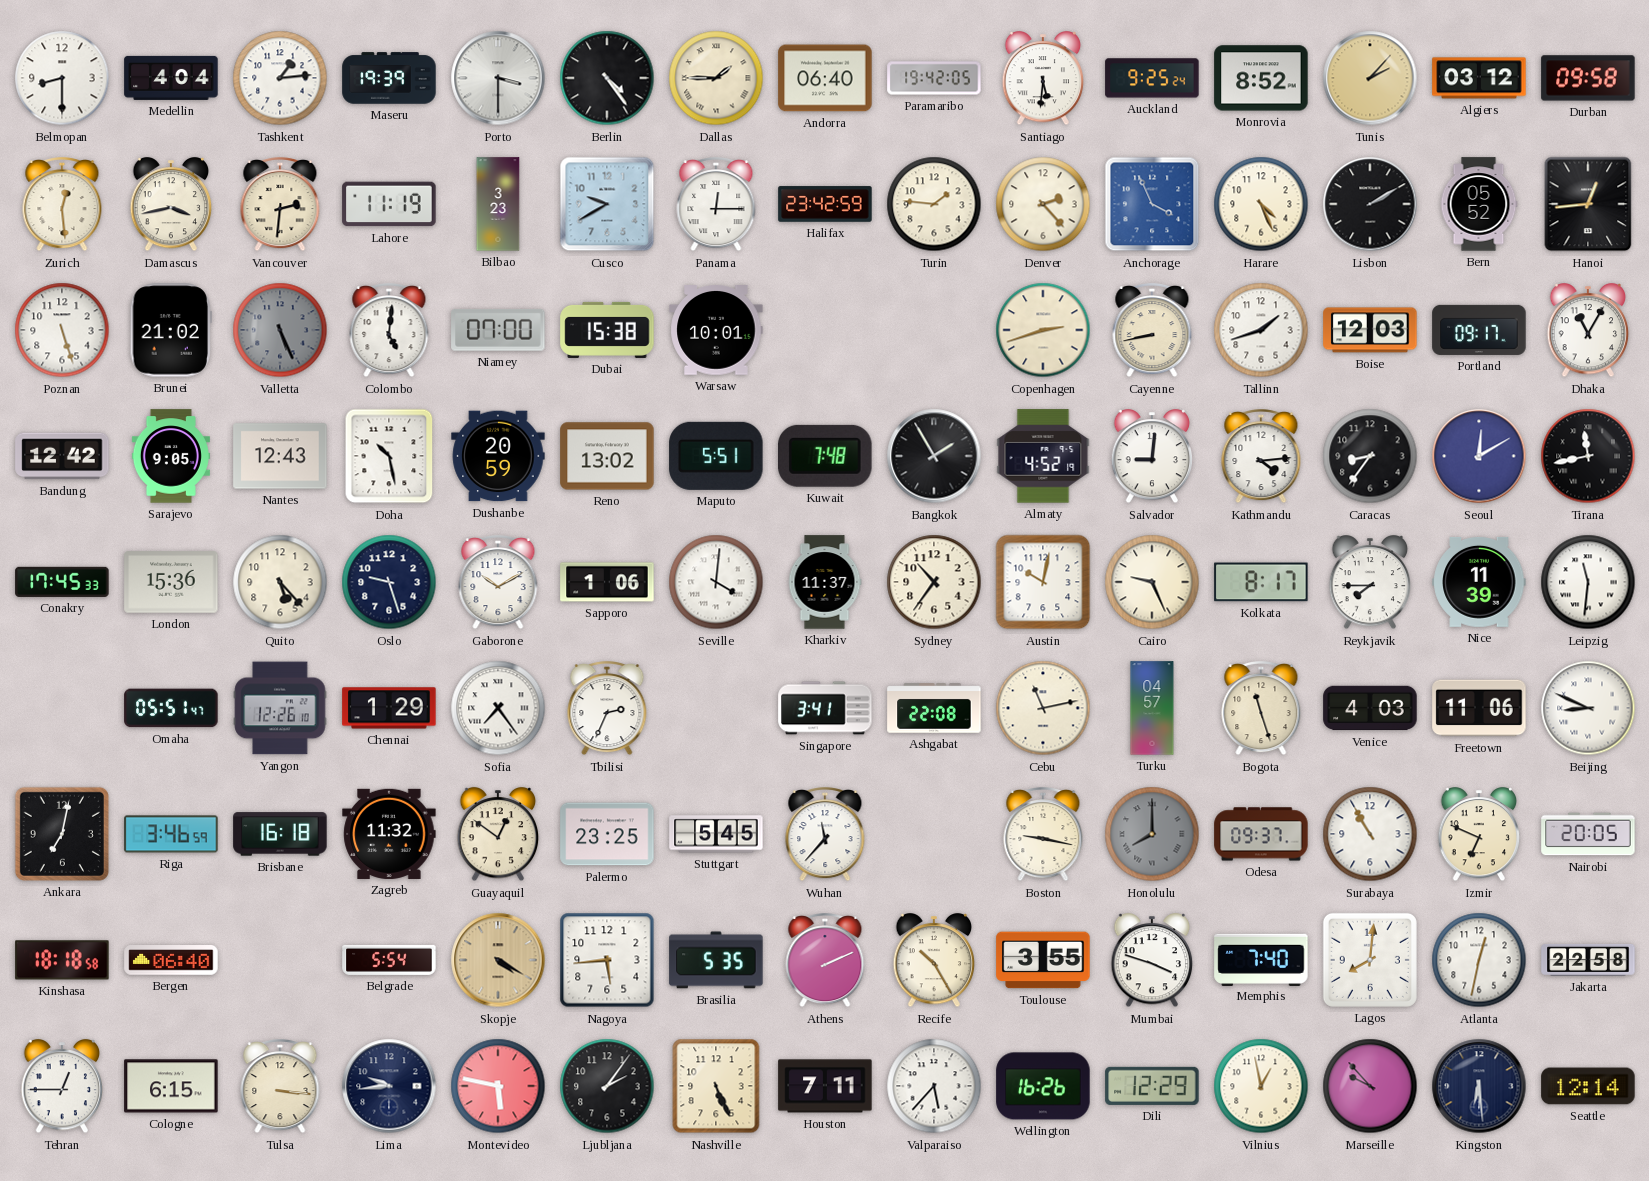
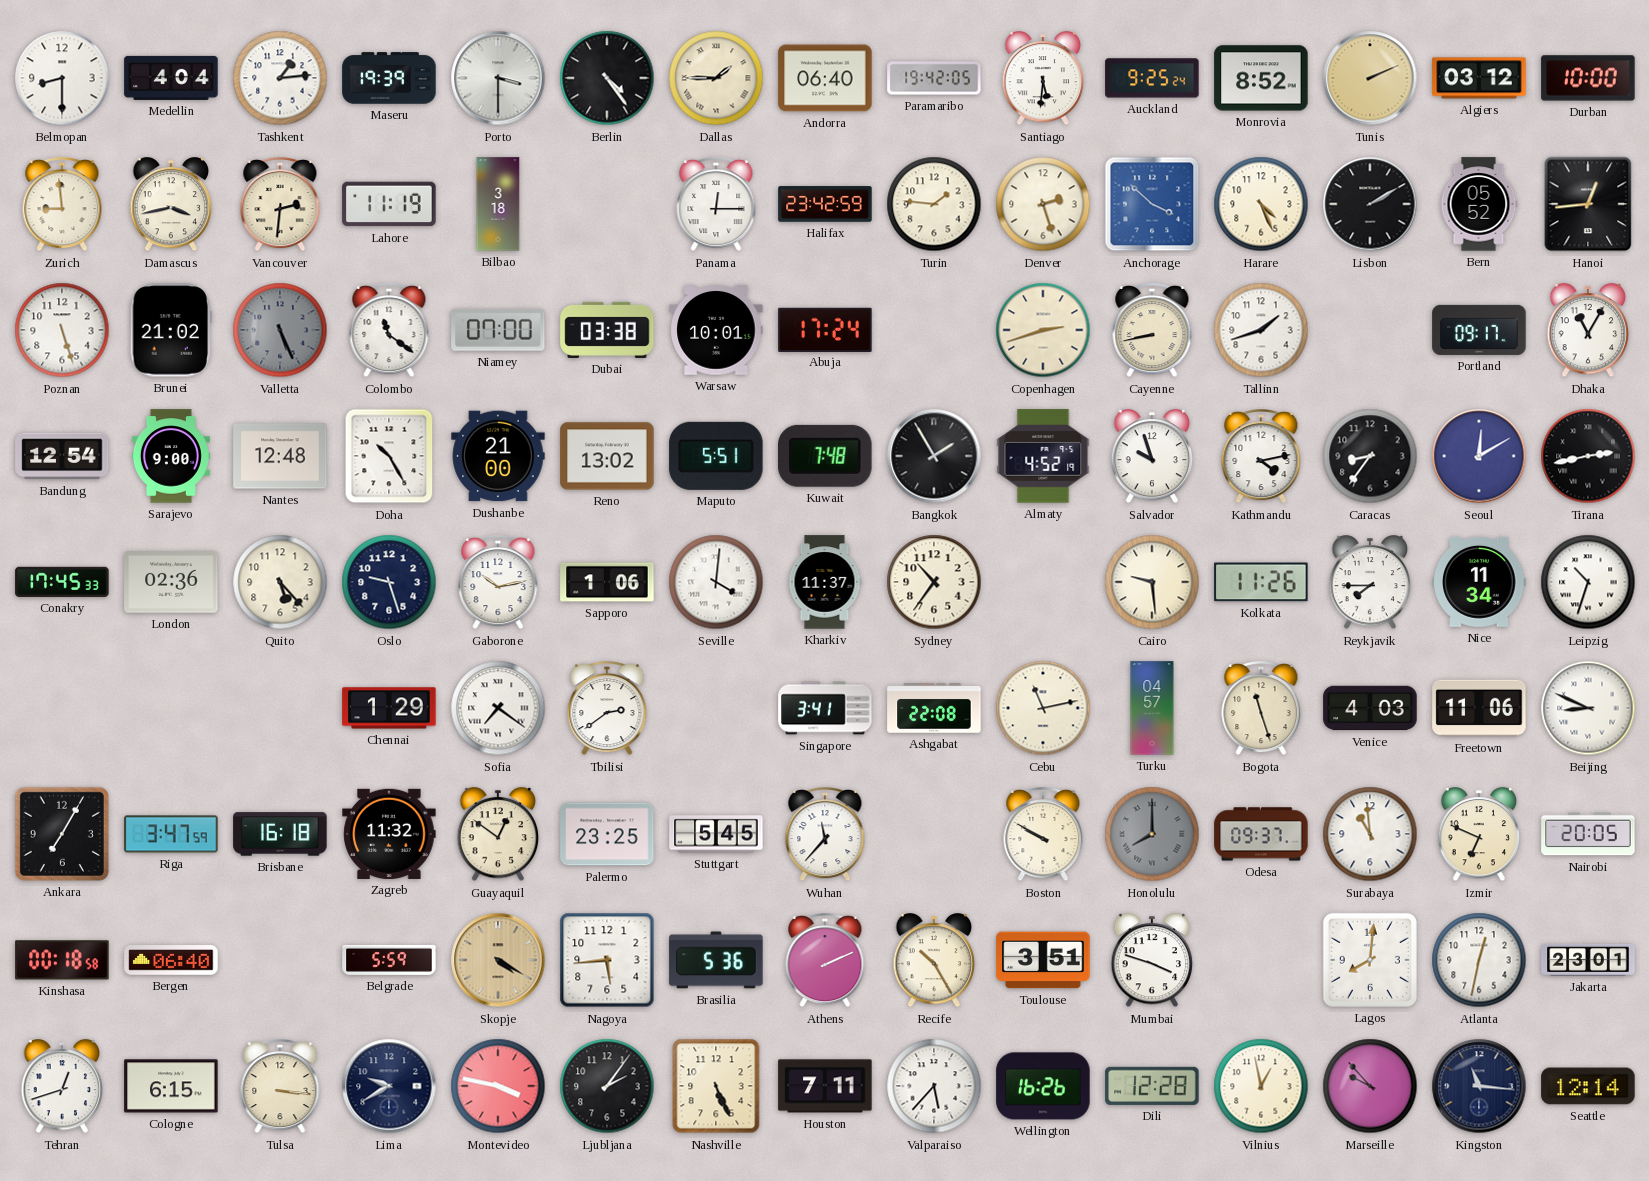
Tunis: 2:07 -> 2:11 (1370, 78)
Durban: 09:58 -> 10:00 (1588, 78)
Zurich: 12:29 -> 8:59 (62, 205)
Bilbao: 3:23 -> 3:18 (498, 204)
Cusco: 9:40 -> none (607, 204)
Denver: 2:23 -> 2:27 (1043, 204)
Anchorage: 3:56 -> 3:52 (1152, 204)
Colombo: 5:01 -> 11:21 (389, 331)
Dubai: 15:38 -> 03:38 (607, 330)
Abuja: none -> 17:24 (825, 329)
Boise: 12:03 -> none (1370, 330)
Bandung: 12:42 -> 12:54 (62, 456)
Sarajevo: 9:05 -> 9:00 (171, 456)
Nantes: 12:43 -> 12:48 (280, 456)
Doha: 10:28 -> 10:25 (389, 456)
Dushanbe: 20:59 -> 21:00 (498, 456)
Salvador: 9:01 -> 9:57 (1152, 457)
Kathmandu: 4:14 -> 4:13 (1261, 457)
Tirana: 11:43 -> 2:43 (1588, 456)
London: 15:36 -> 02:36 (171, 582)
Gaborone: 10:10 -> 10:13 (498, 583)
Austin: 10:02 -> none (1043, 582)
Cairo: 9:26 -> 9:29 (1152, 582)
Kolkata: 8:17 -> 11:26 (1261, 582)
Nice: 11:39 -> 11:34 (1479, 582)
Leipzig: 11:31 -> 10:33 (1588, 582)
Omaha: 05:51 -> none (171, 708)
Yangon: 12:26 -> none (280, 708)
Sofia: 7:24 -> 7:21 (498, 708)
Tbilisi: 2:34 -> 2:39 (607, 709)
Ankara: 7:02 -> 7:05 (62, 834)
Riga: 3:46 -> 3:47 (171, 834)
Boston: 9:17 -> 9:50 (1043, 835)
Surabaya: 10:55 -> 10:59 (1370, 834)
Kinshasa: 18:18 -> 00:18 (62, 960)
Belgrade: 5:54 -> 5:59 (389, 960)
Brasilia: 5:35 -> 5:36 (716, 960)
Toulouse: 3:55 -> 3:51 (1043, 960)
Memphis: 7:40 -> none (1261, 959)
Jakarta: 22:58 -> 23:01 (1588, 960)
Tehran: 12:45 -> 12:42 (62, 1087)
Lima: 9:44 -> 9:40 (389, 1086)
Montevideo: 5:47 -> 3:47 (498, 1086)
Dili: 12:29 -> 12:28 (1152, 1086)
Kingston: 6:29 -> 11:16 (1479, 1086)
